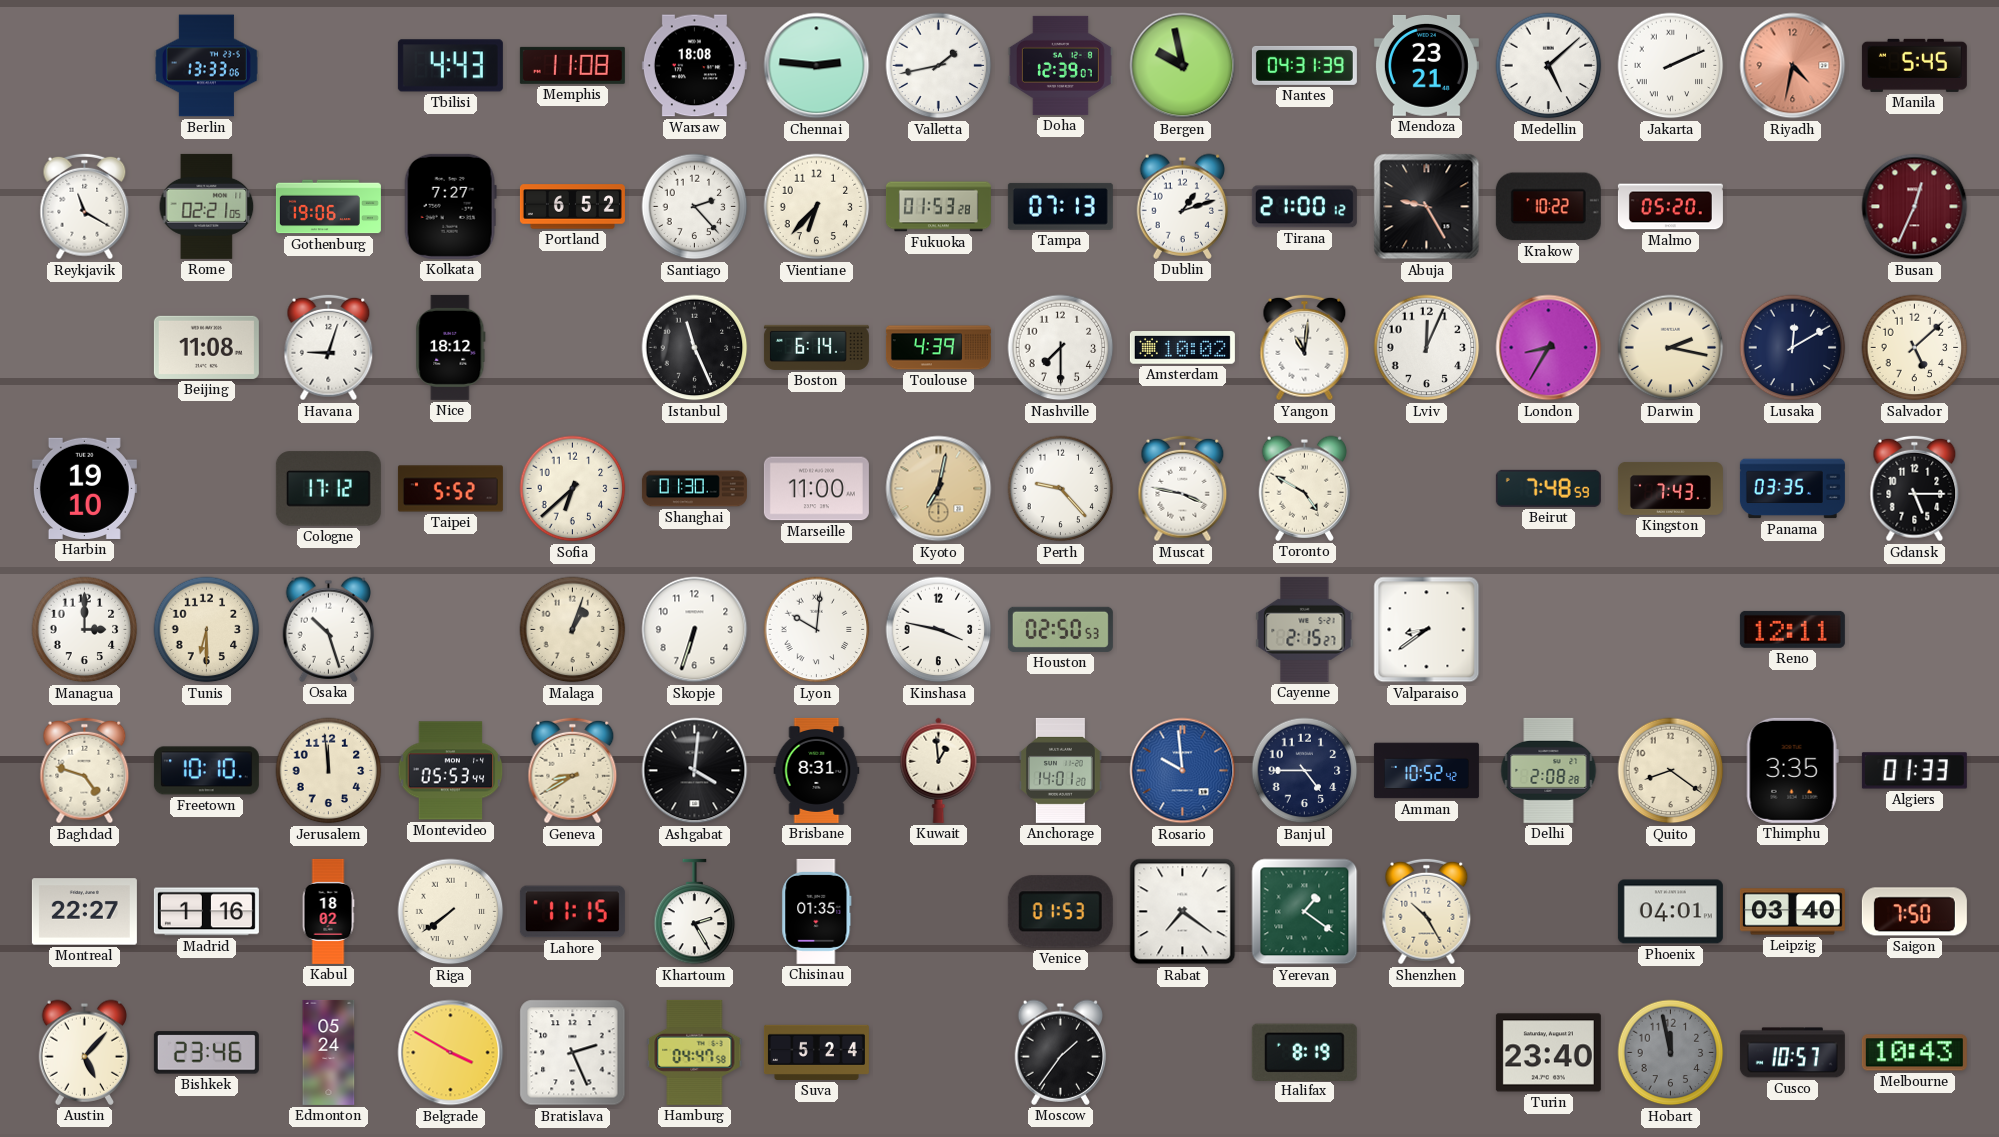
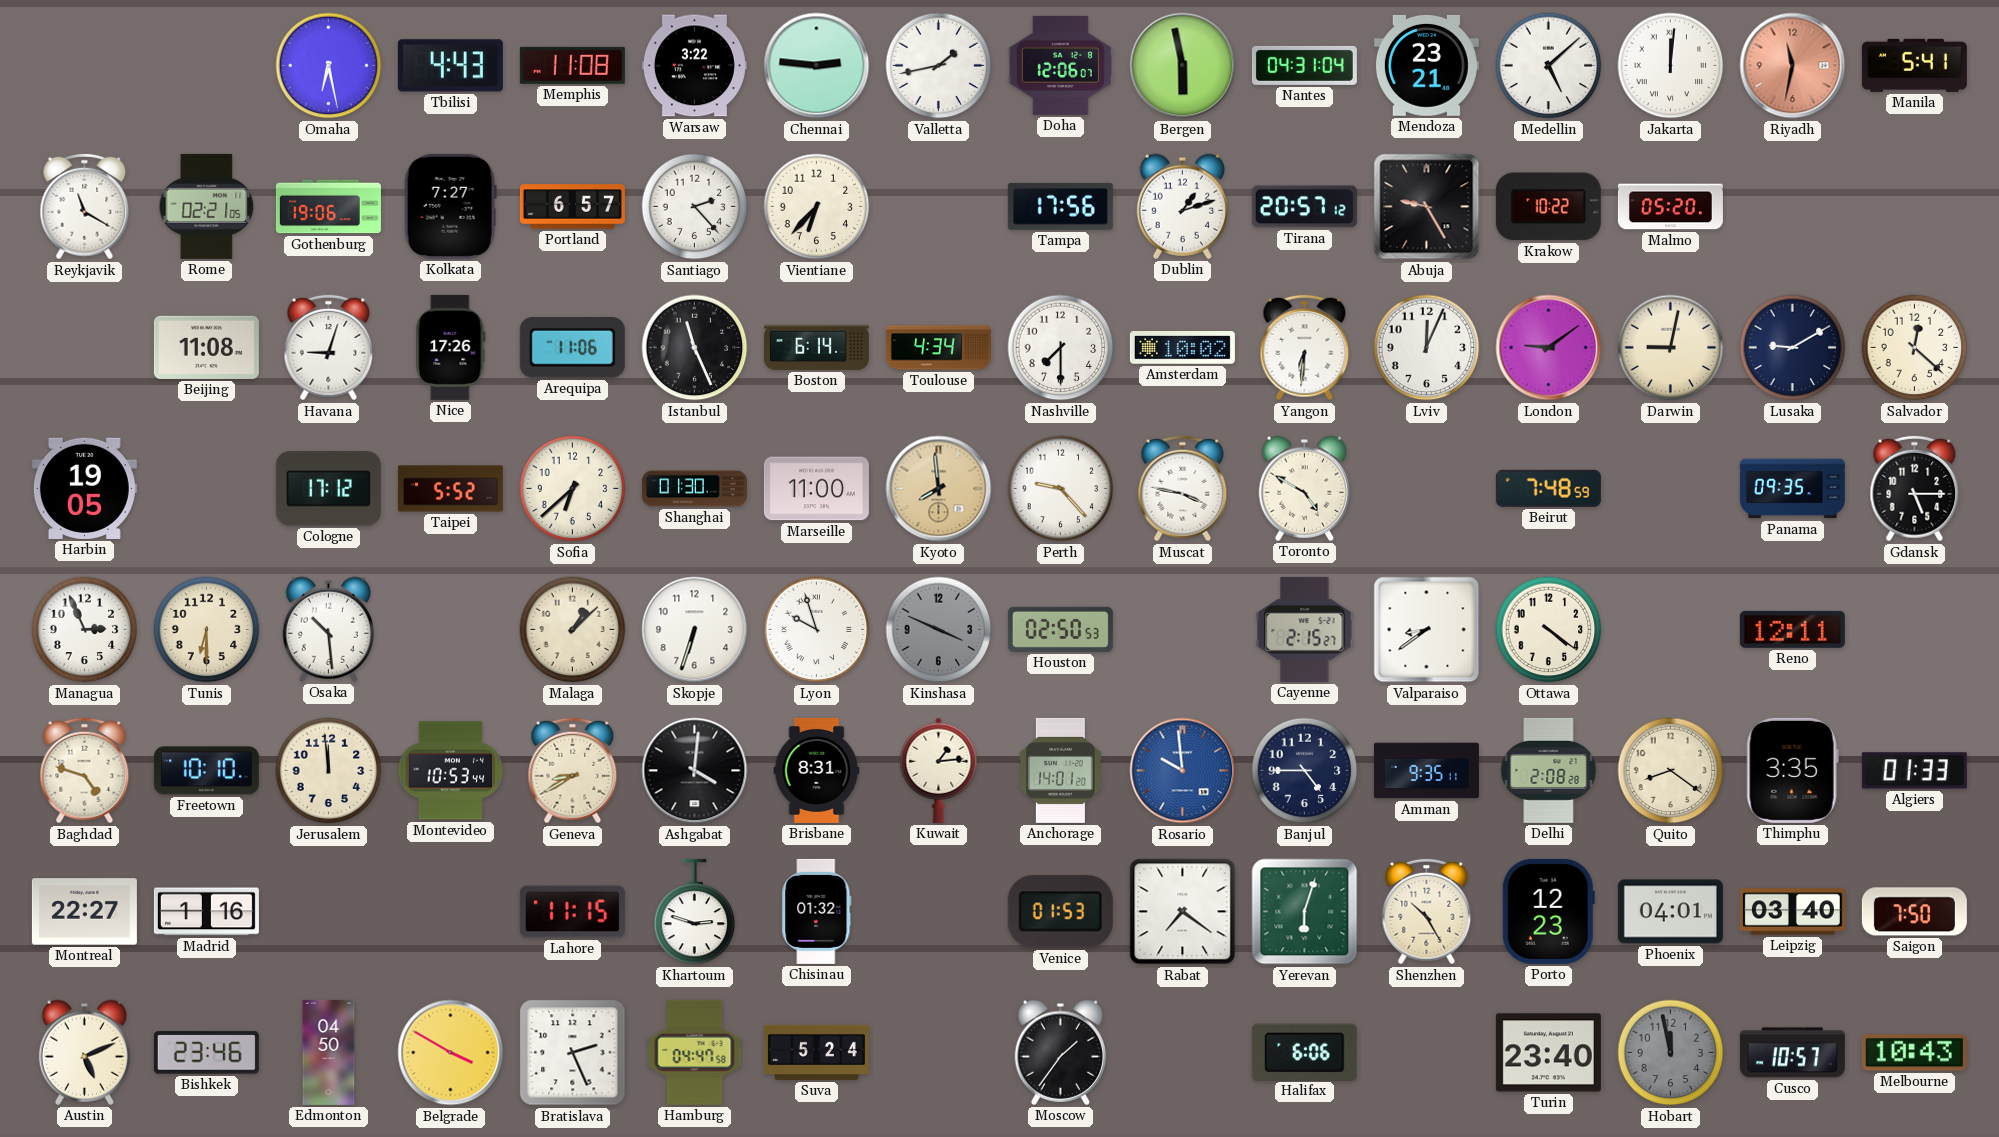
Berlin: 13:33 -> none (206, 66)
Omaha: none -> 6:28 (329, 66)
Warsaw: 18:08 -> 3:22 (694, 66)
Doha: 12:39 -> 12:06 (1060, 65)
Bergen: 9:58 -> 5:58 (1183, 66)
Nantes: 04:31:39 -> 04:31:04 (1304, 65)
Jakarta: 2:11 -> 12:01 (1671, 66)
Riyadh: 4:32 -> 11:32 (1793, 66)
Manila: 5:45 -> 5:41 (1914, 65)
Portland: 6:52 -> 6:57 (572, 207)
Fukuoka: 01:53 -> none (938, 207)
Tampa: 07:13 -> 17:56 (1060, 206)
Tirana: 21:00 -> 20:57 (1304, 207)
Busan: 12:34 -> none (1915, 207)
Nice: 18:12 -> 17:26 (451, 347)
Arequipa: none -> 11:06 (572, 348)
Toulouse: 4:39 -> 4:34 (938, 348)
Yangon: 11:01 -> 6:31 (1305, 348)
London: 8:35 -> 9:09 (1549, 348)
Darwin: 2:17 -> 9:02 (1671, 348)
Lusaka: 12:10 -> 9:10 (1793, 348)
Salvador: 5:08 -> 12:22 (1915, 348)
Harbin: 19:10 -> 19:05 (84, 488)
Kyoto: 7:02 -> 7:59 (939, 489)
Kingston: 7:43 -> none (1670, 488)
Panama: 03:35 -> 09:35 (1792, 489)
Managua: 3:00 -> 2:56 (85, 630)
Osaka: 10:27 -> 10:29 (328, 629)
Malaga: 1:03 -> 1:08 (573, 630)
Lyon: 10:01 -> 9:57 (817, 630)
Kinshasa: 3:47 -> 3:49 (939, 630)
Kinshasa dial: white -> grey (939, 630)
Ottawa: none -> 4:21 (1549, 630)
Montevideo: 05:53 -> 10:53 (451, 771)
Kuwait: 12:59 -> 1:14 (939, 770)
Amman: 10:52 -> 9:35 (1426, 771)
Kabul: 18:02 -> none (328, 911)
Riga: 7:39 -> none (451, 912)
Khartoum: 2:25 -> 2:48 (695, 912)
Chisinau: 01:35 -> 01:32 (817, 911)
Yerevan: 1:21 -> 6:03 (1305, 912)
Porto: none -> 12:23 (1548, 911)
Austin: 5:07 -> 5:11 (84, 1052)
Edmonton: 05:24 -> 04:50 (329, 1052)
Halifax: 8:19 -> 6:06 (1304, 1052)
